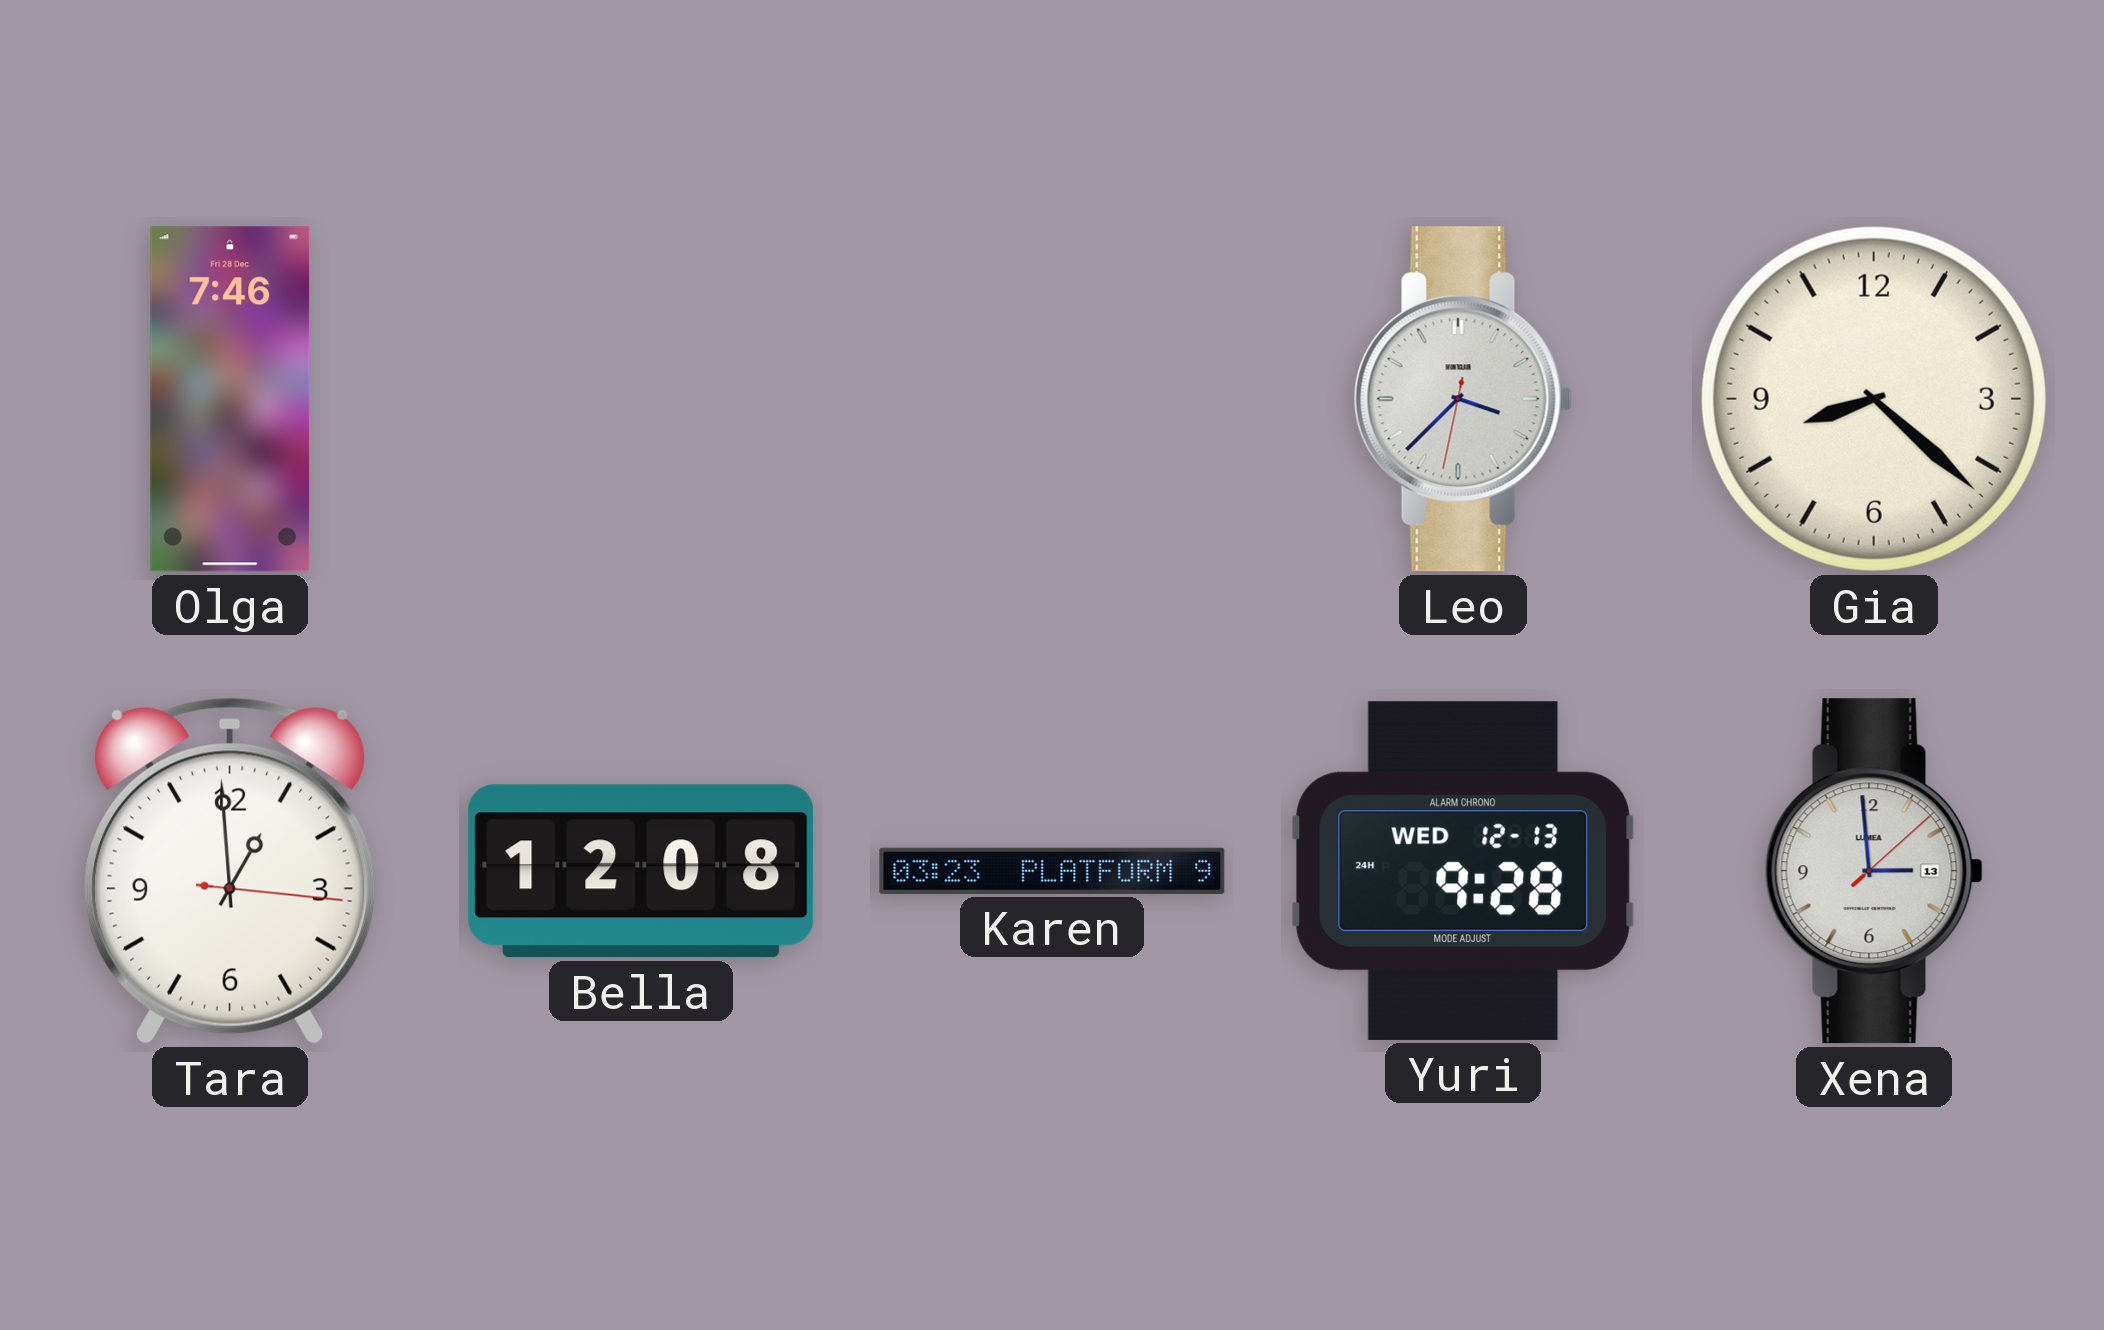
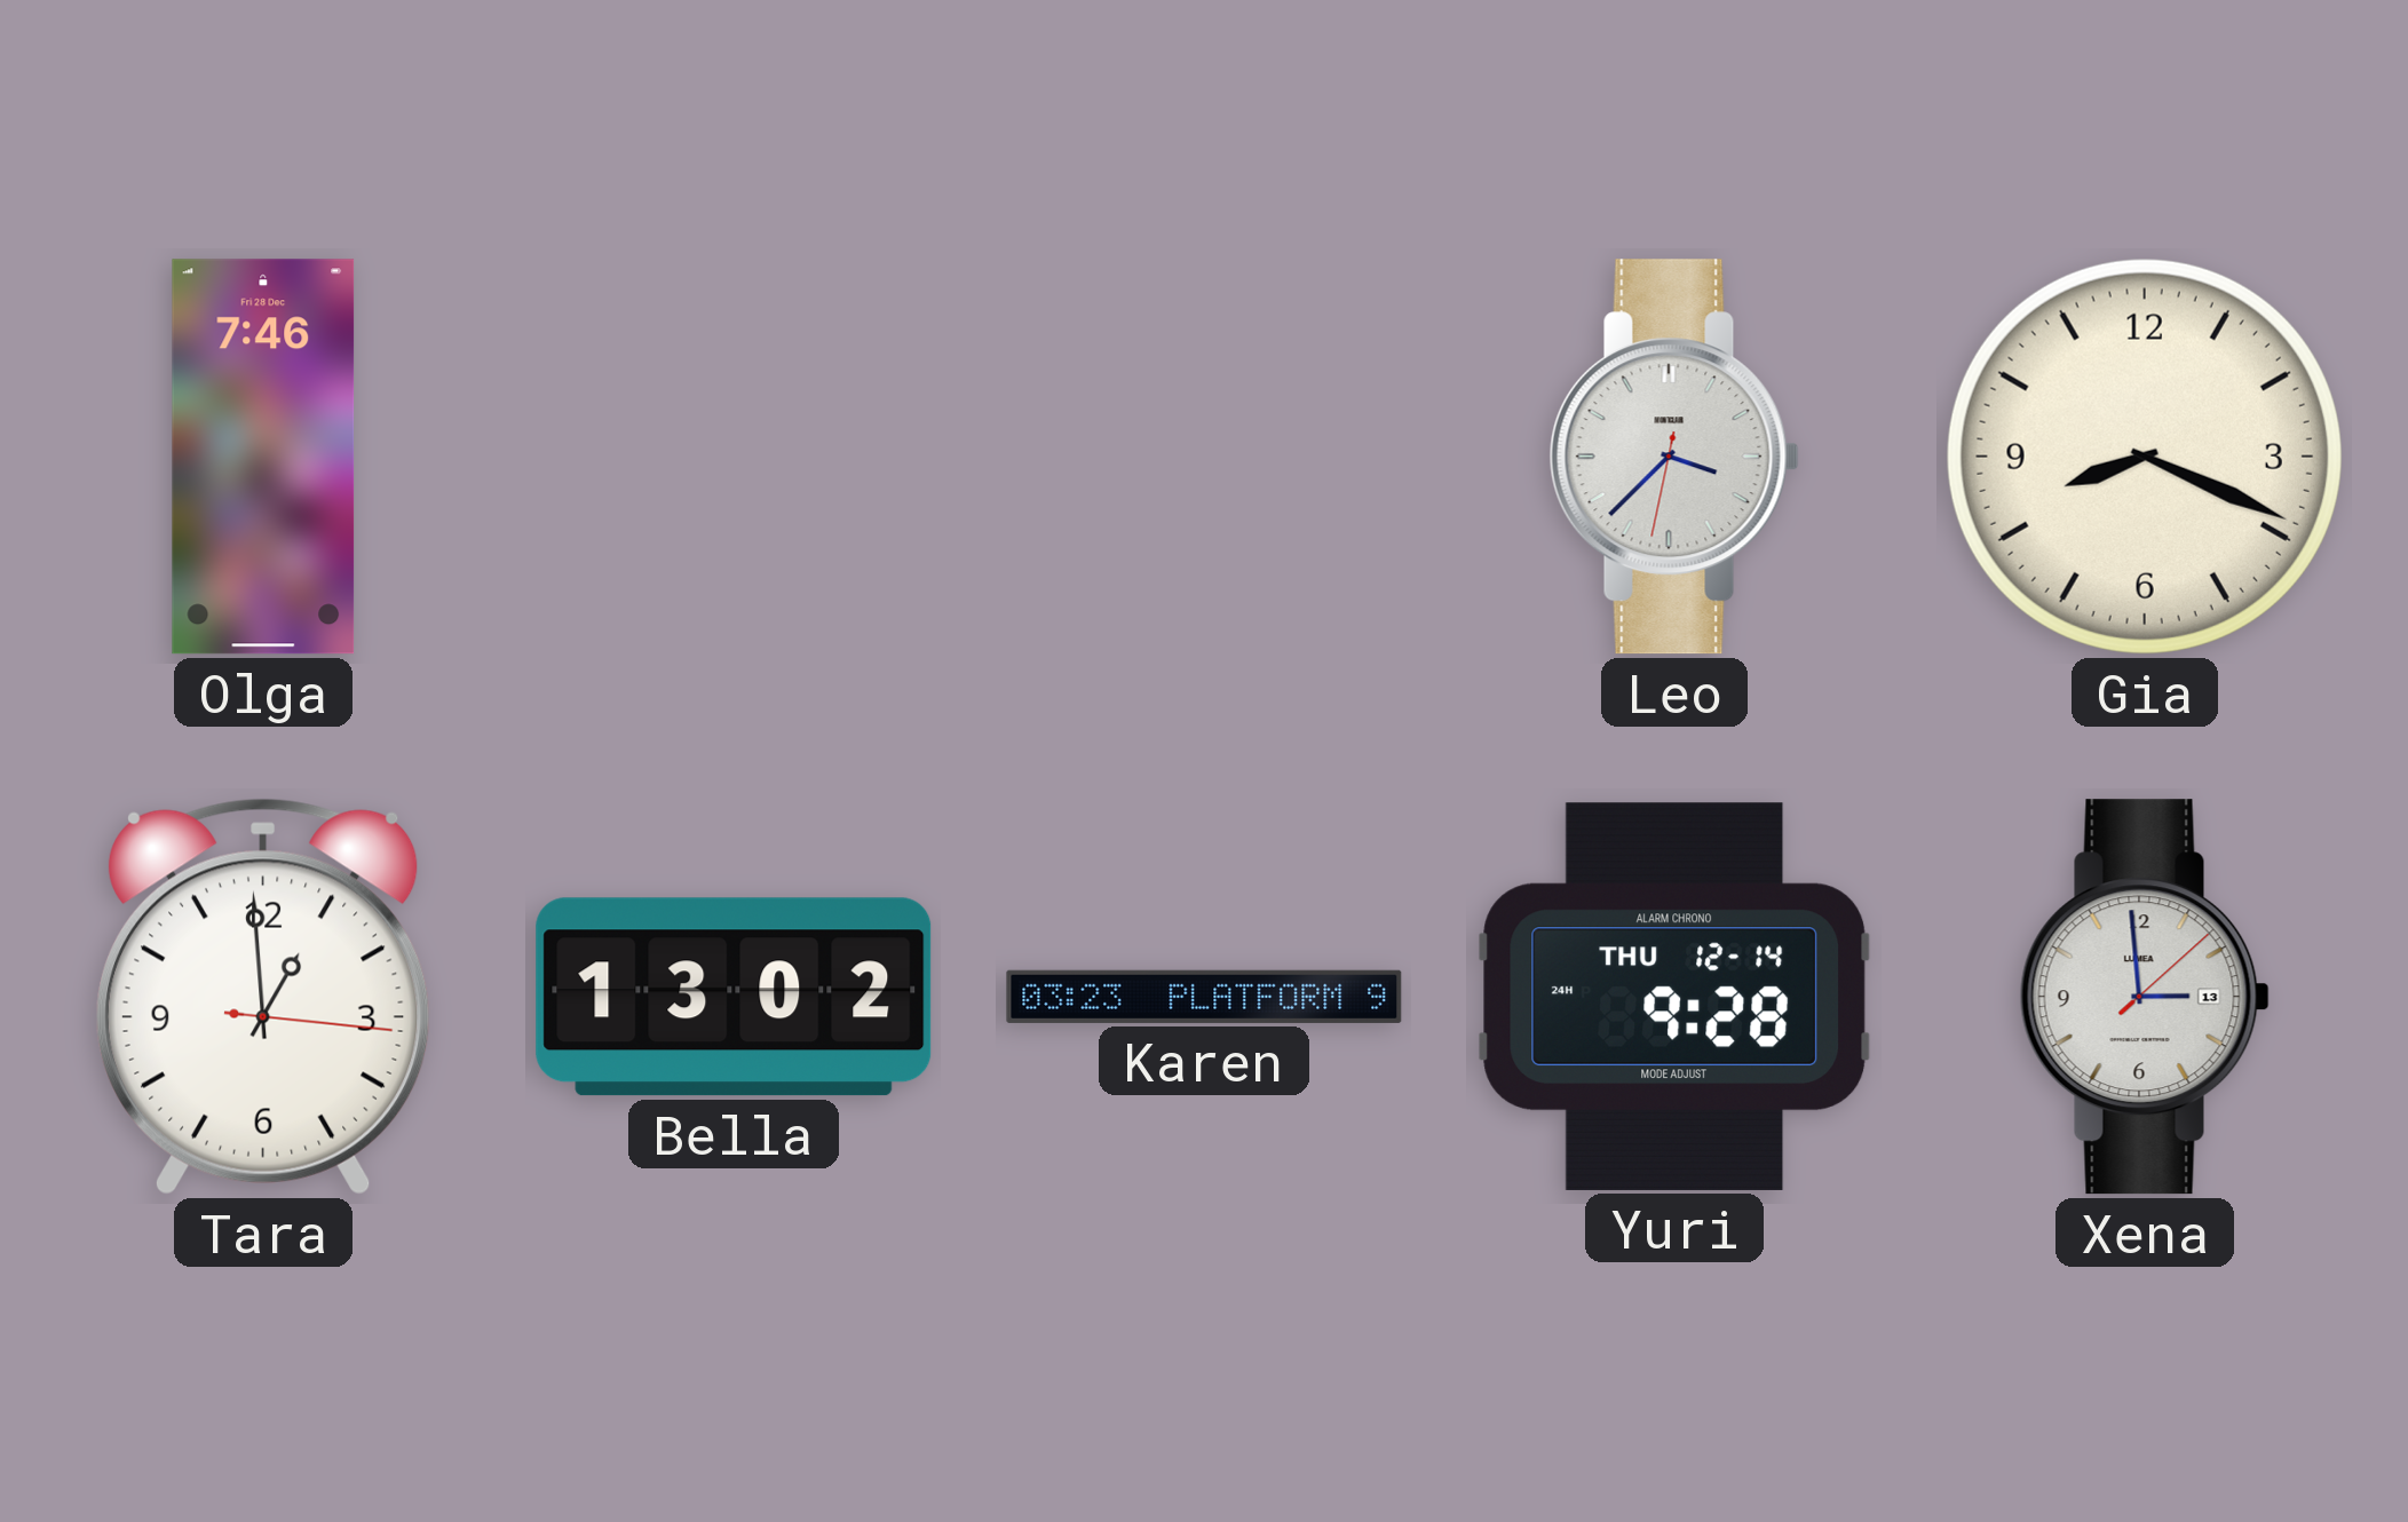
Gia: 8:22 -> 8:19 (2145, 457)
Bella: 12:08 -> 13:02 (734, 997)
Yuri date: WED 12-13 -> THU 12-14 (1674, 997)
